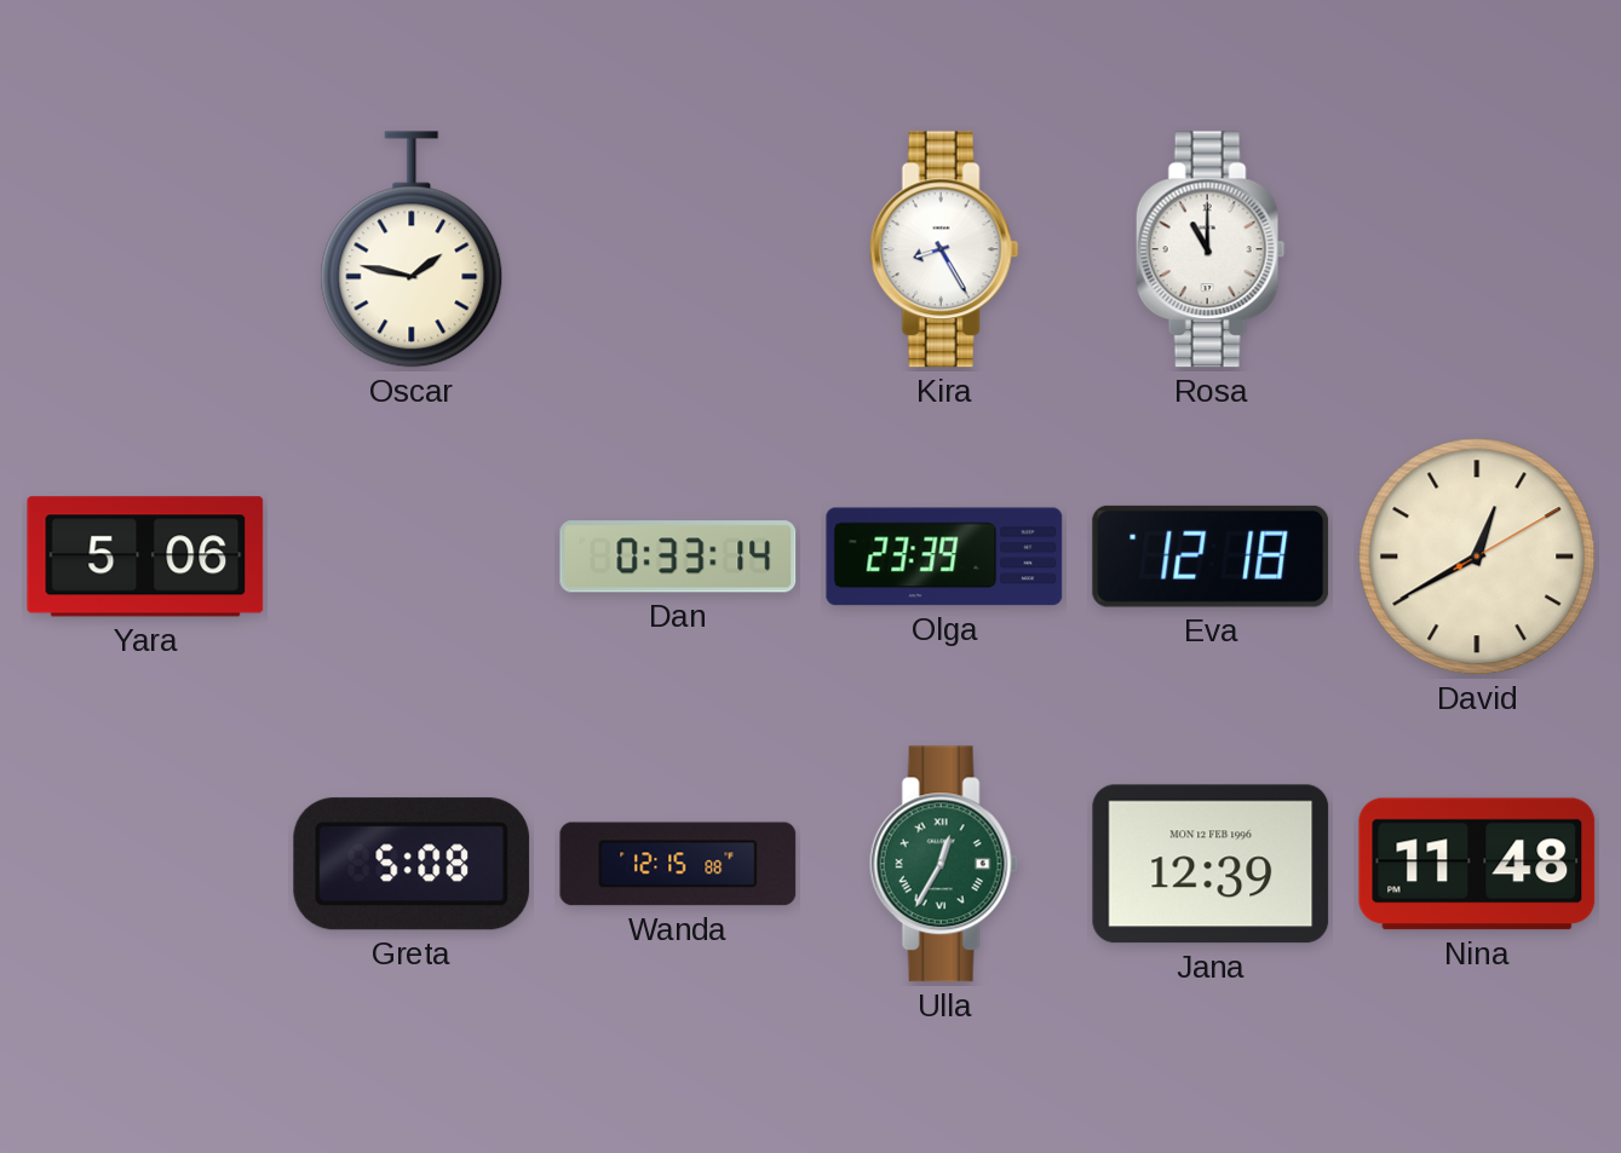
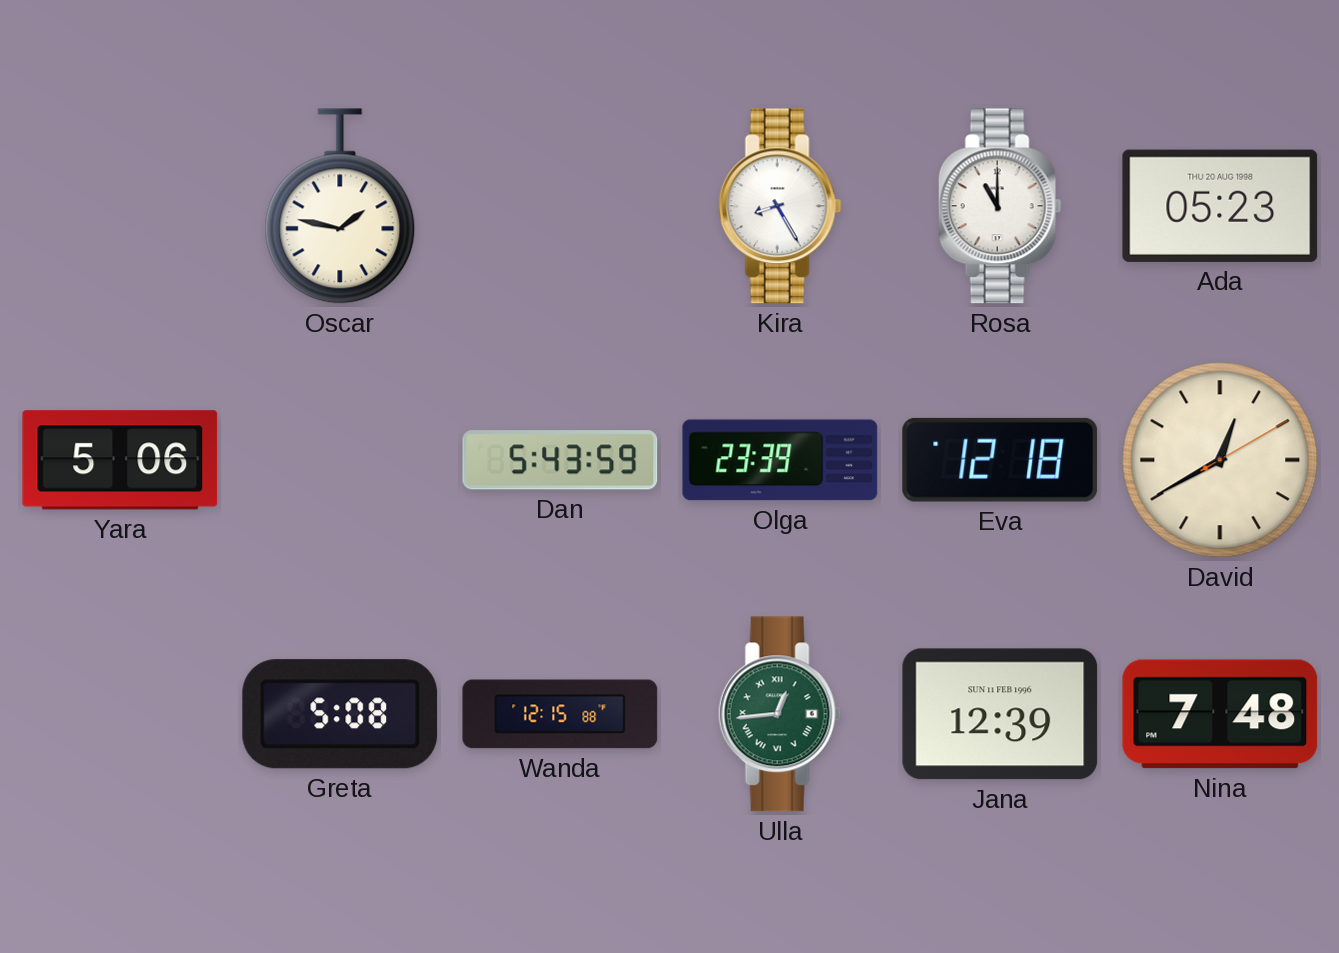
Ada: none -> 05:23 (1220, 206)
Dan: 0:33 -> 5:43 (560, 460)
Ulla: 12:35 -> 12:44 (780, 714)
Jana date: MON 12 FEB 1996 -> SUN 11 FEB 1996 (1000, 714)
Nina: 11:48 -> 7:48 (1220, 714)
